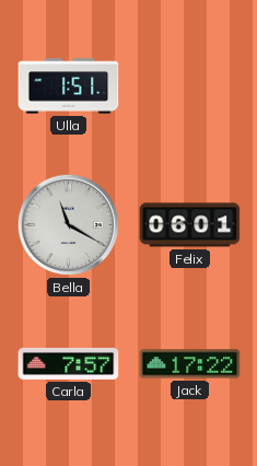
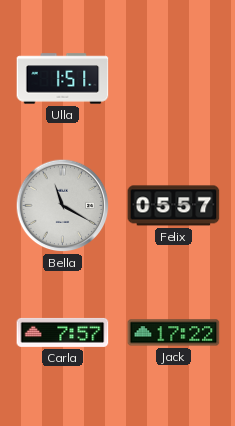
Felix: 06:01 -> 05:57 (174, 206)
